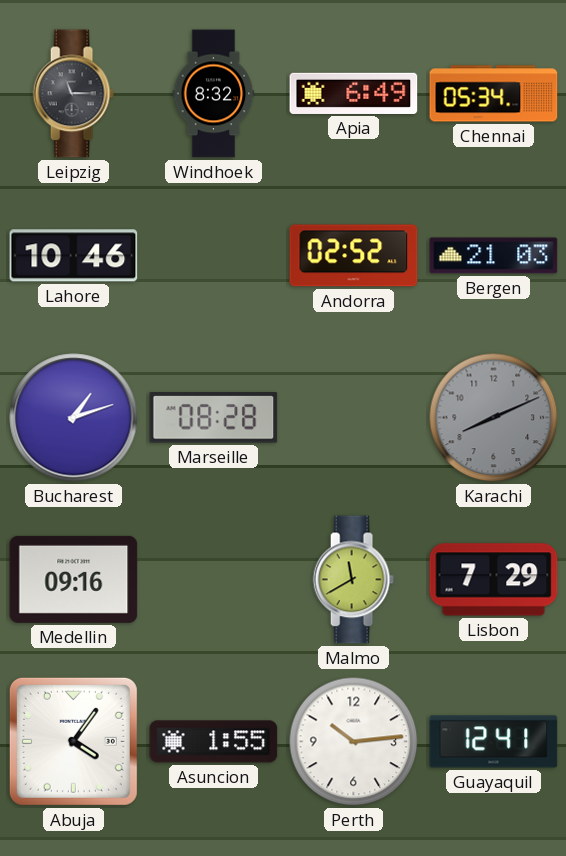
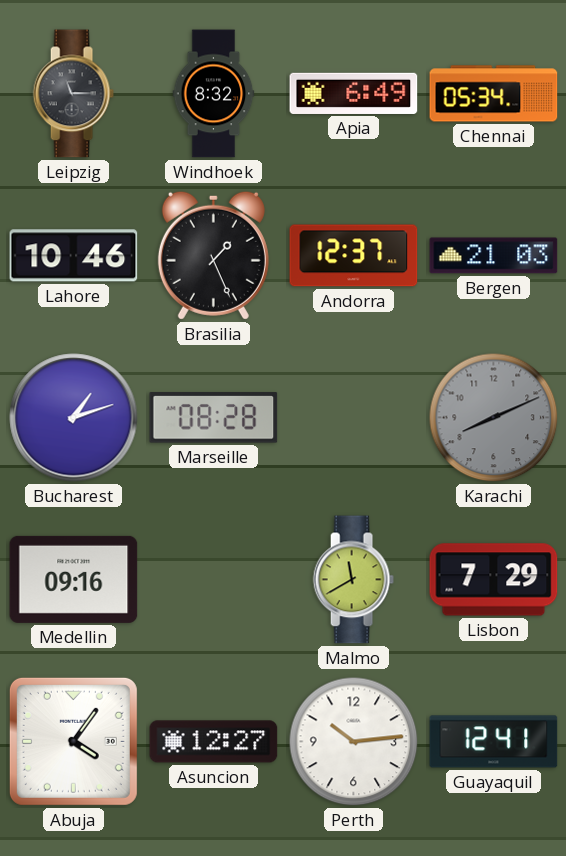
Brasilia: none -> 1:26 (213, 255)
Andorra: 02:52 -> 12:37 (354, 256)
Asuncion: 1:55 -> 12:27 (214, 742)
